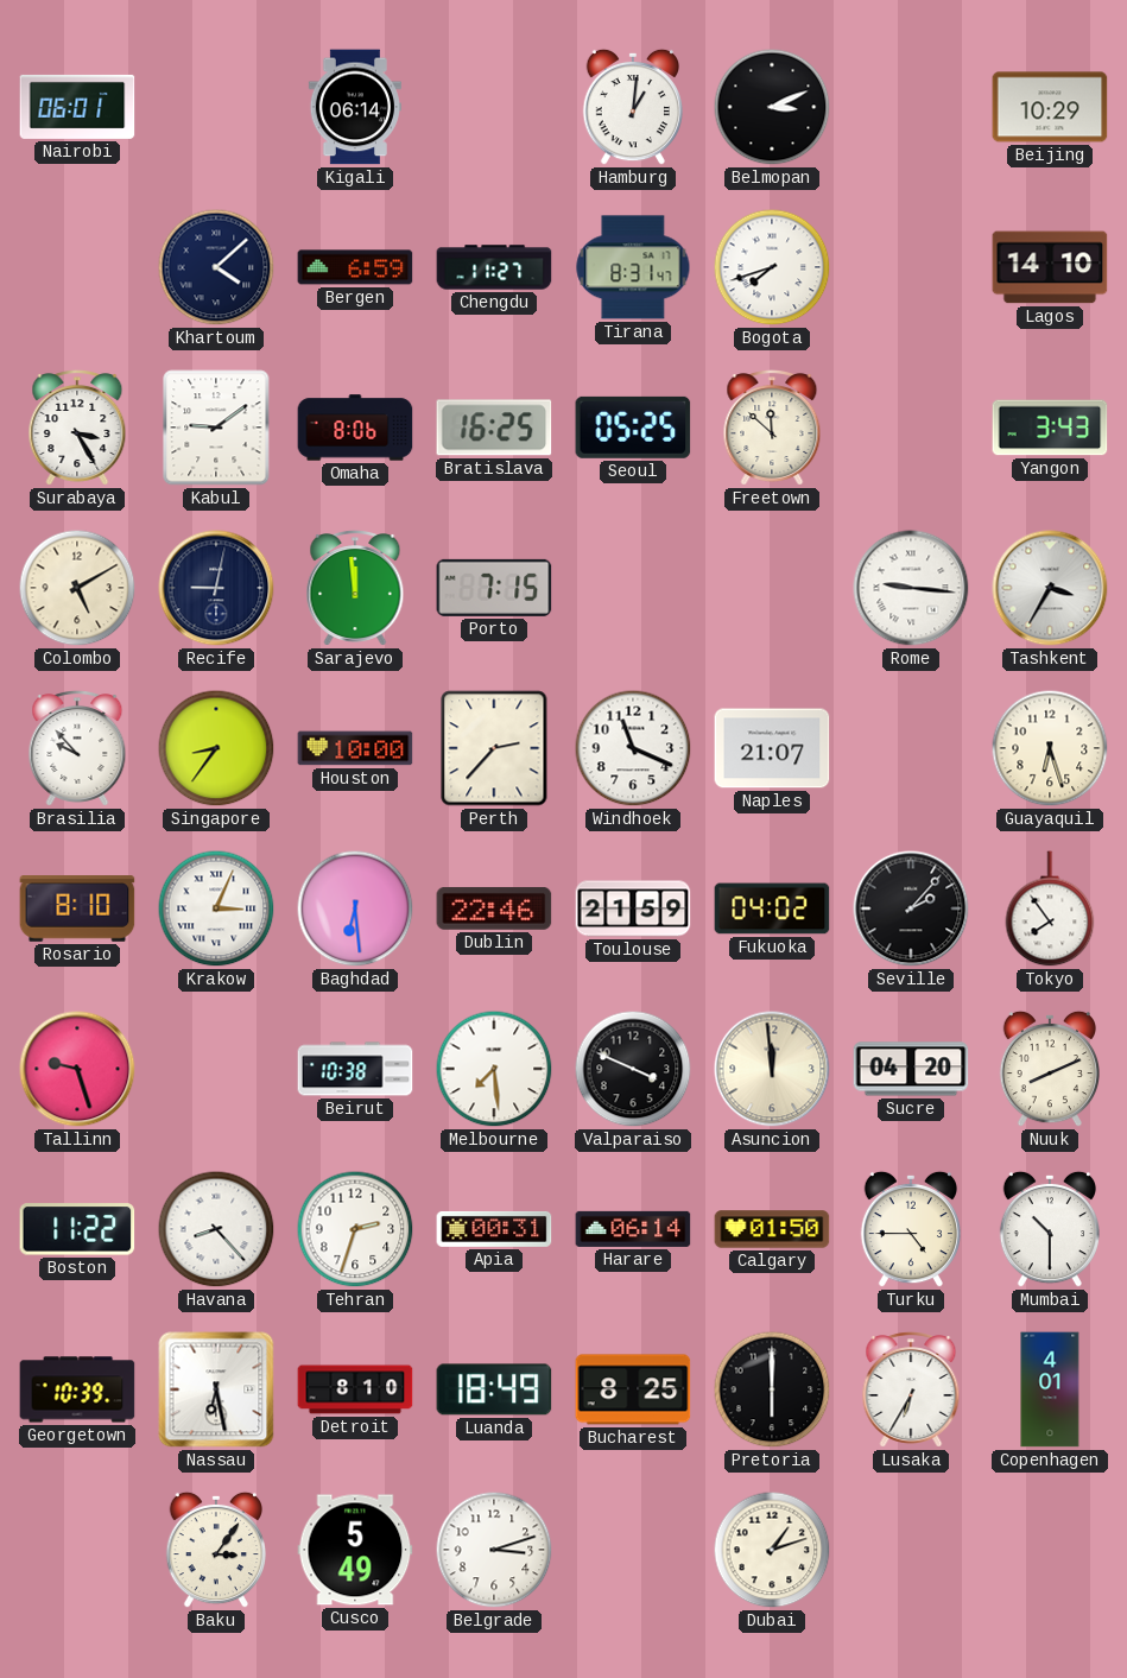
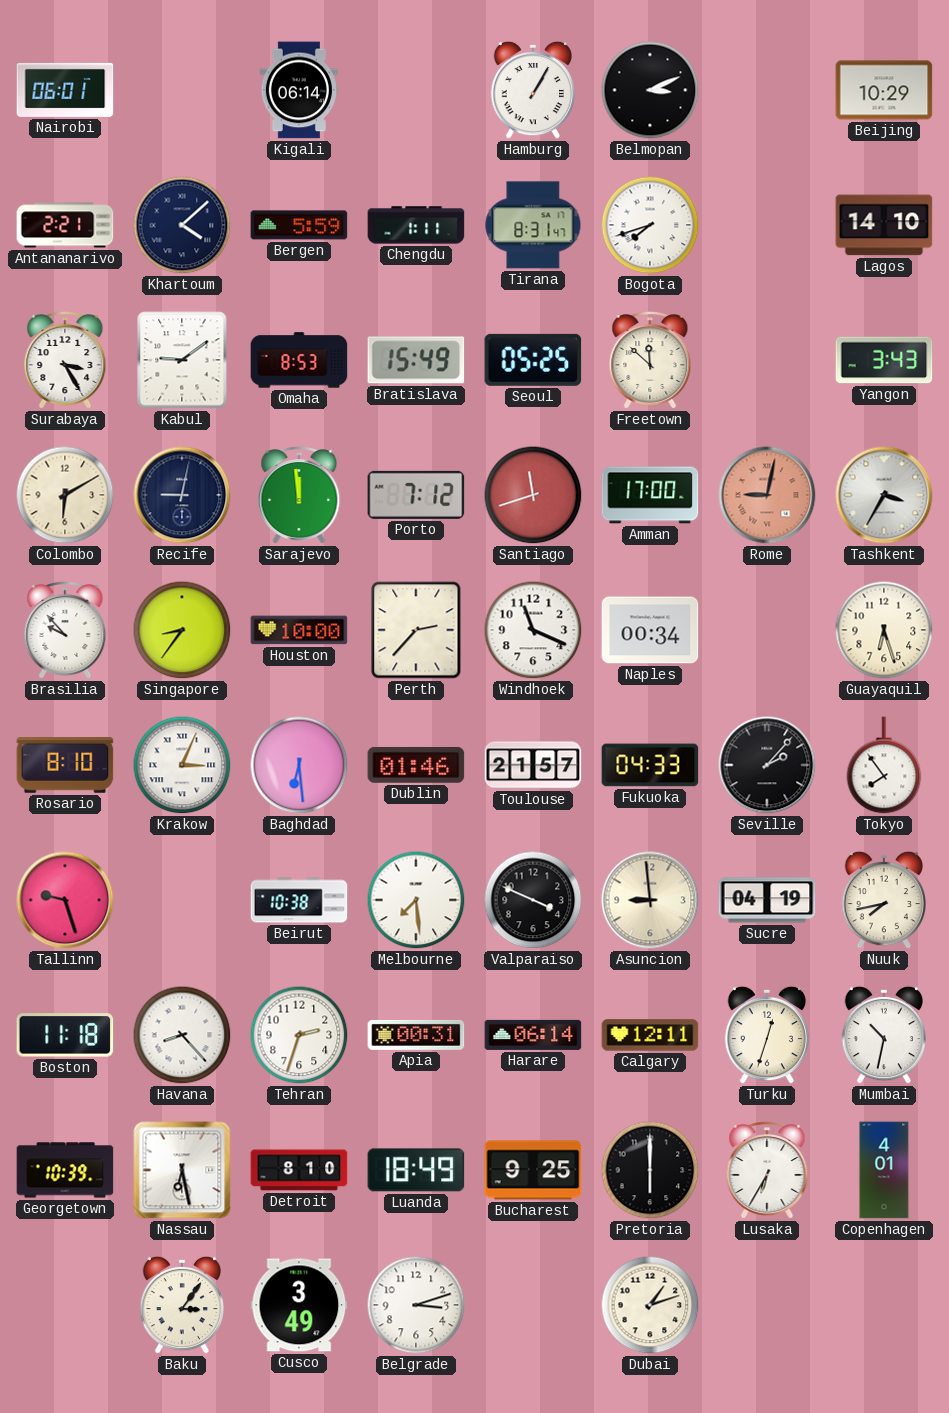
Hamburg: 1:01 -> 1:05 (532, 90)
Antananarivo: none -> 2:21 (65, 225)
Bergen: 6:59 -> 5:59 (299, 225)
Chengdu: 11:27 -> 1:11 (416, 225)
Omaha: 8:06 -> 8:53 (299, 360)
Bratislava: 16:25 -> 15:49 (416, 360)
Colombo: 5:10 -> 6:10 (65, 495)
Porto: 7:15 -> 7:12 (416, 495)
Santiago: none -> 11:42 (533, 495)
Amman: none -> 17:00 (650, 495)
Rome: 9:16 -> 9:02 (767, 495)
Rome dial: white -> salmon (767, 495)
Naples: 21:07 -> 00:34 (650, 630)
Dublin: 22:46 -> 01:46 (416, 765)
Toulouse: 21:59 -> 21:57 (533, 765)
Fukuoka: 04:02 -> 04:33 (650, 765)
Asuncion: 11:59 -> 8:59 (650, 900)
Sucre: 04:20 -> 04:19 (767, 900)
Nuuk: 8:11 -> 7:43 (883, 900)
Boston: 11:22 -> 11:18 (65, 1035)
Calgary: 01:50 -> 12:11 (650, 1035)
Turku: 4:45 -> 12:33 (766, 1035)
Mumbai: 10:30 -> 10:32 (883, 1035)
Bucharest: 8:25 -> 9:25 (533, 1170)
Cusco: 5:49 -> 3:49 (299, 1305)
